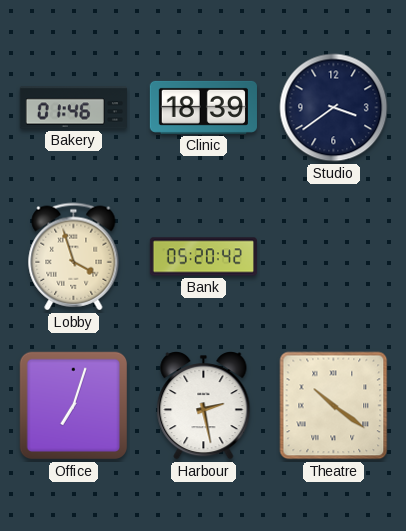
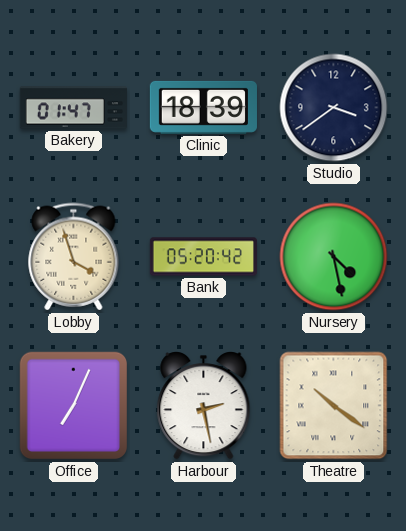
Bakery: 01:46 -> 01:47 (73, 108)
Nursery: none -> 4:28 (334, 257)
Office: 7:03 -> 7:04 (74, 406)
